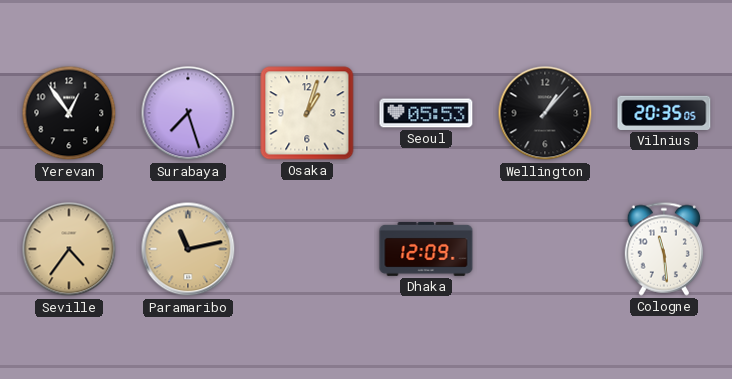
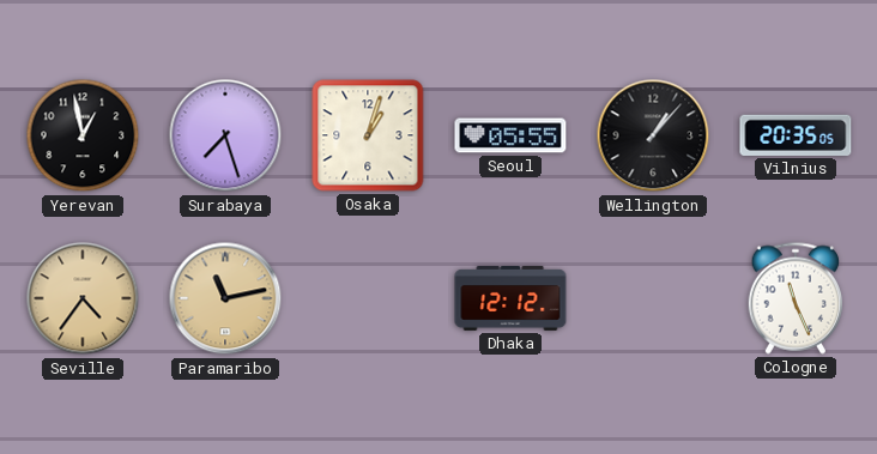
Yerevan: 12:54 -> 12:58 (83, 135)
Seoul: 05:53 -> 05:55 (510, 135)
Dhaka: 12:09 -> 12:12 (510, 298)
Cologne: 11:29 -> 11:26 (794, 298)
